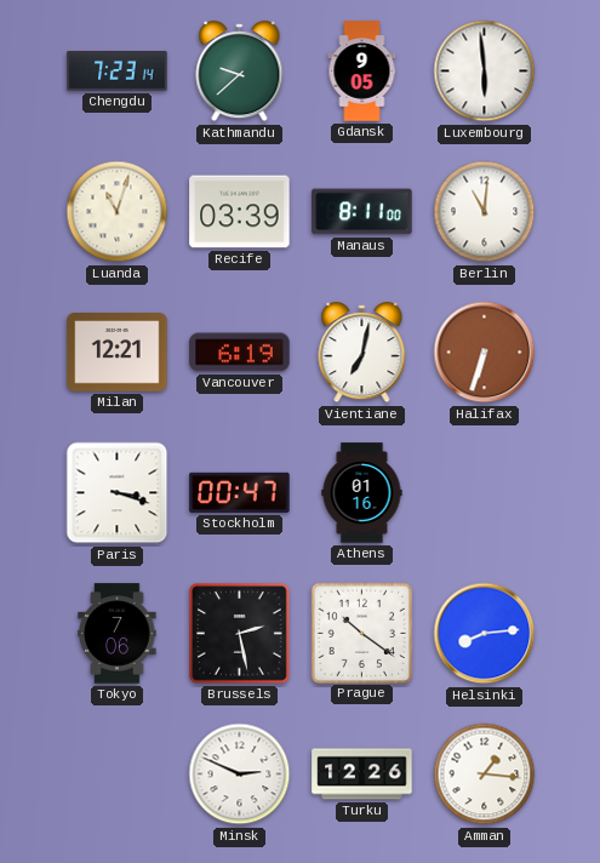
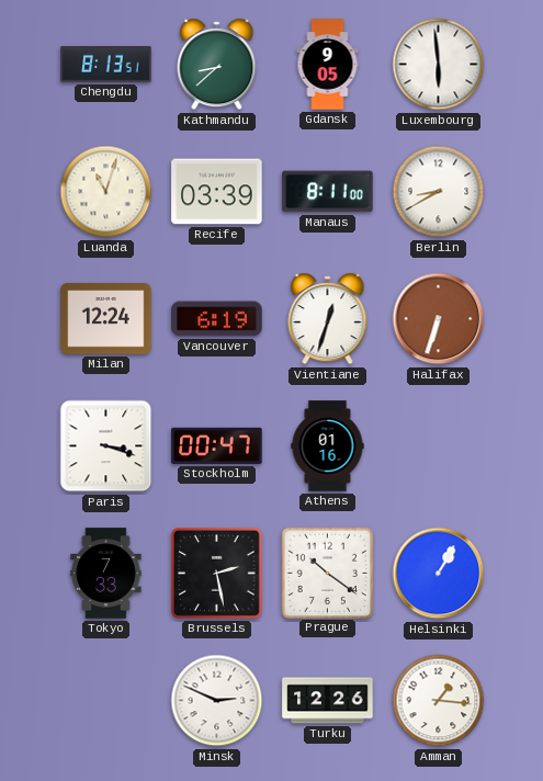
Chengdu: 7:23 -> 8:13 (106, 65)
Kathmandu: 9:38 -> 8:38 (217, 65)
Berlin: 11:01 -> 8:40 (439, 192)
Milan: 12:21 -> 12:24 (106, 319)
Vientiane: 7:02 -> 12:33 (328, 319)
Tokyo: 7:06 -> 7:33 (106, 574)
Helsinki: 8:14 -> 1:05 (439, 574)
